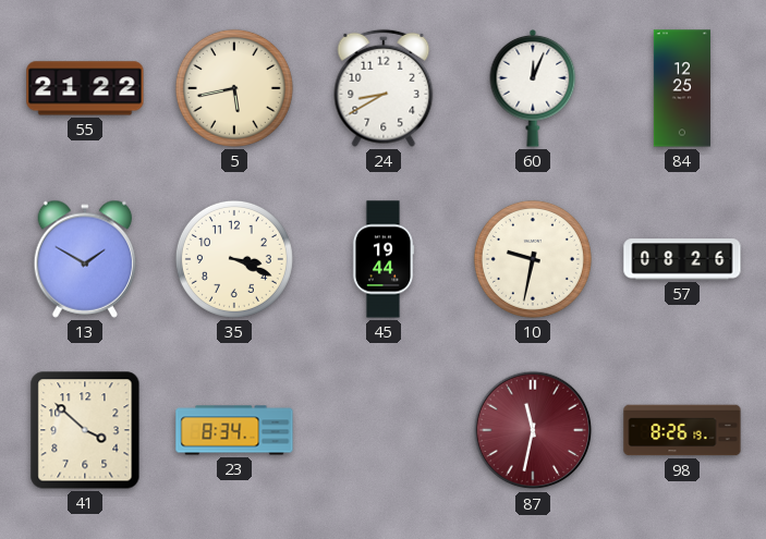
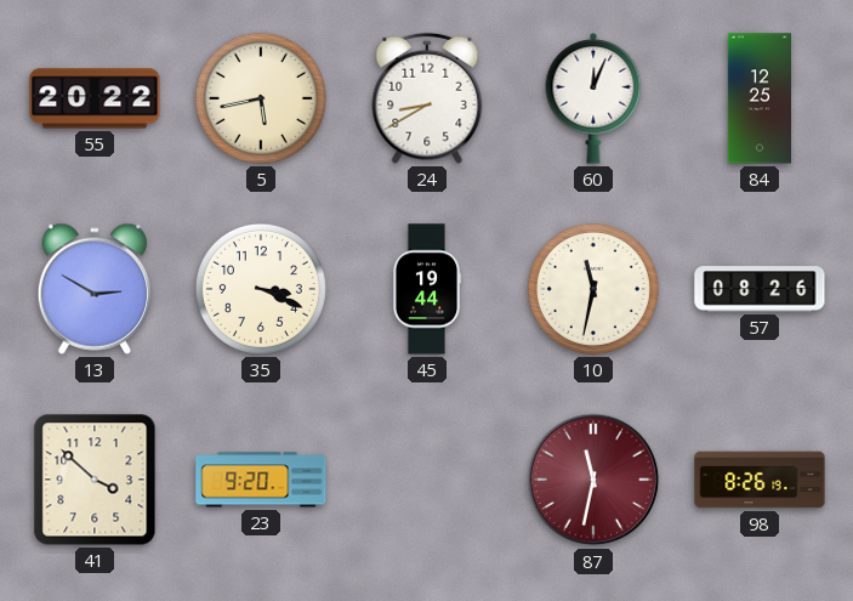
55: 21:22 -> 20:22 (95, 98)
13: 1:50 -> 2:50 (95, 289)
10: 9:32 -> 11:32 (593, 289)
23: 8:34 -> 9:20 (261, 480)
